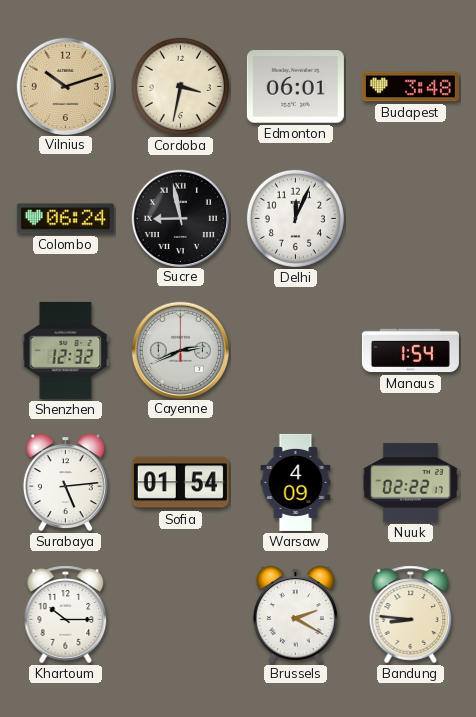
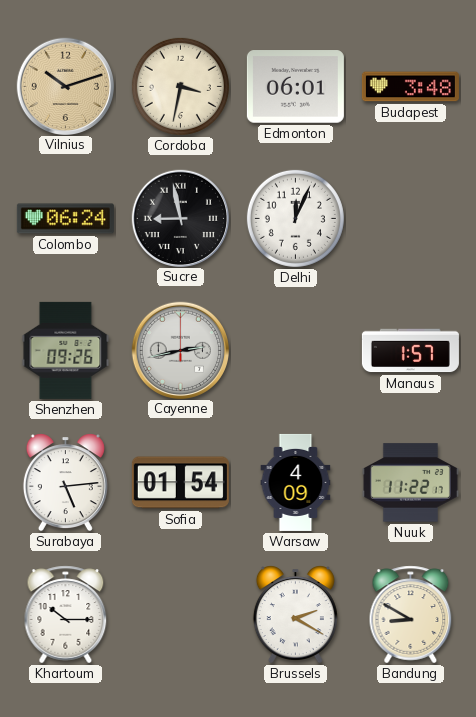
Shenzhen: 12:32 -> 09:26 (66, 350)
Cayenne: 2:41 -> 2:43 (180, 350)
Manaus: 1:54 -> 1:57 (410, 351)
Nuuk: 02:22 -> 11:22 (410, 483)
Bandung: 8:46 -> 8:50 (411, 615)
